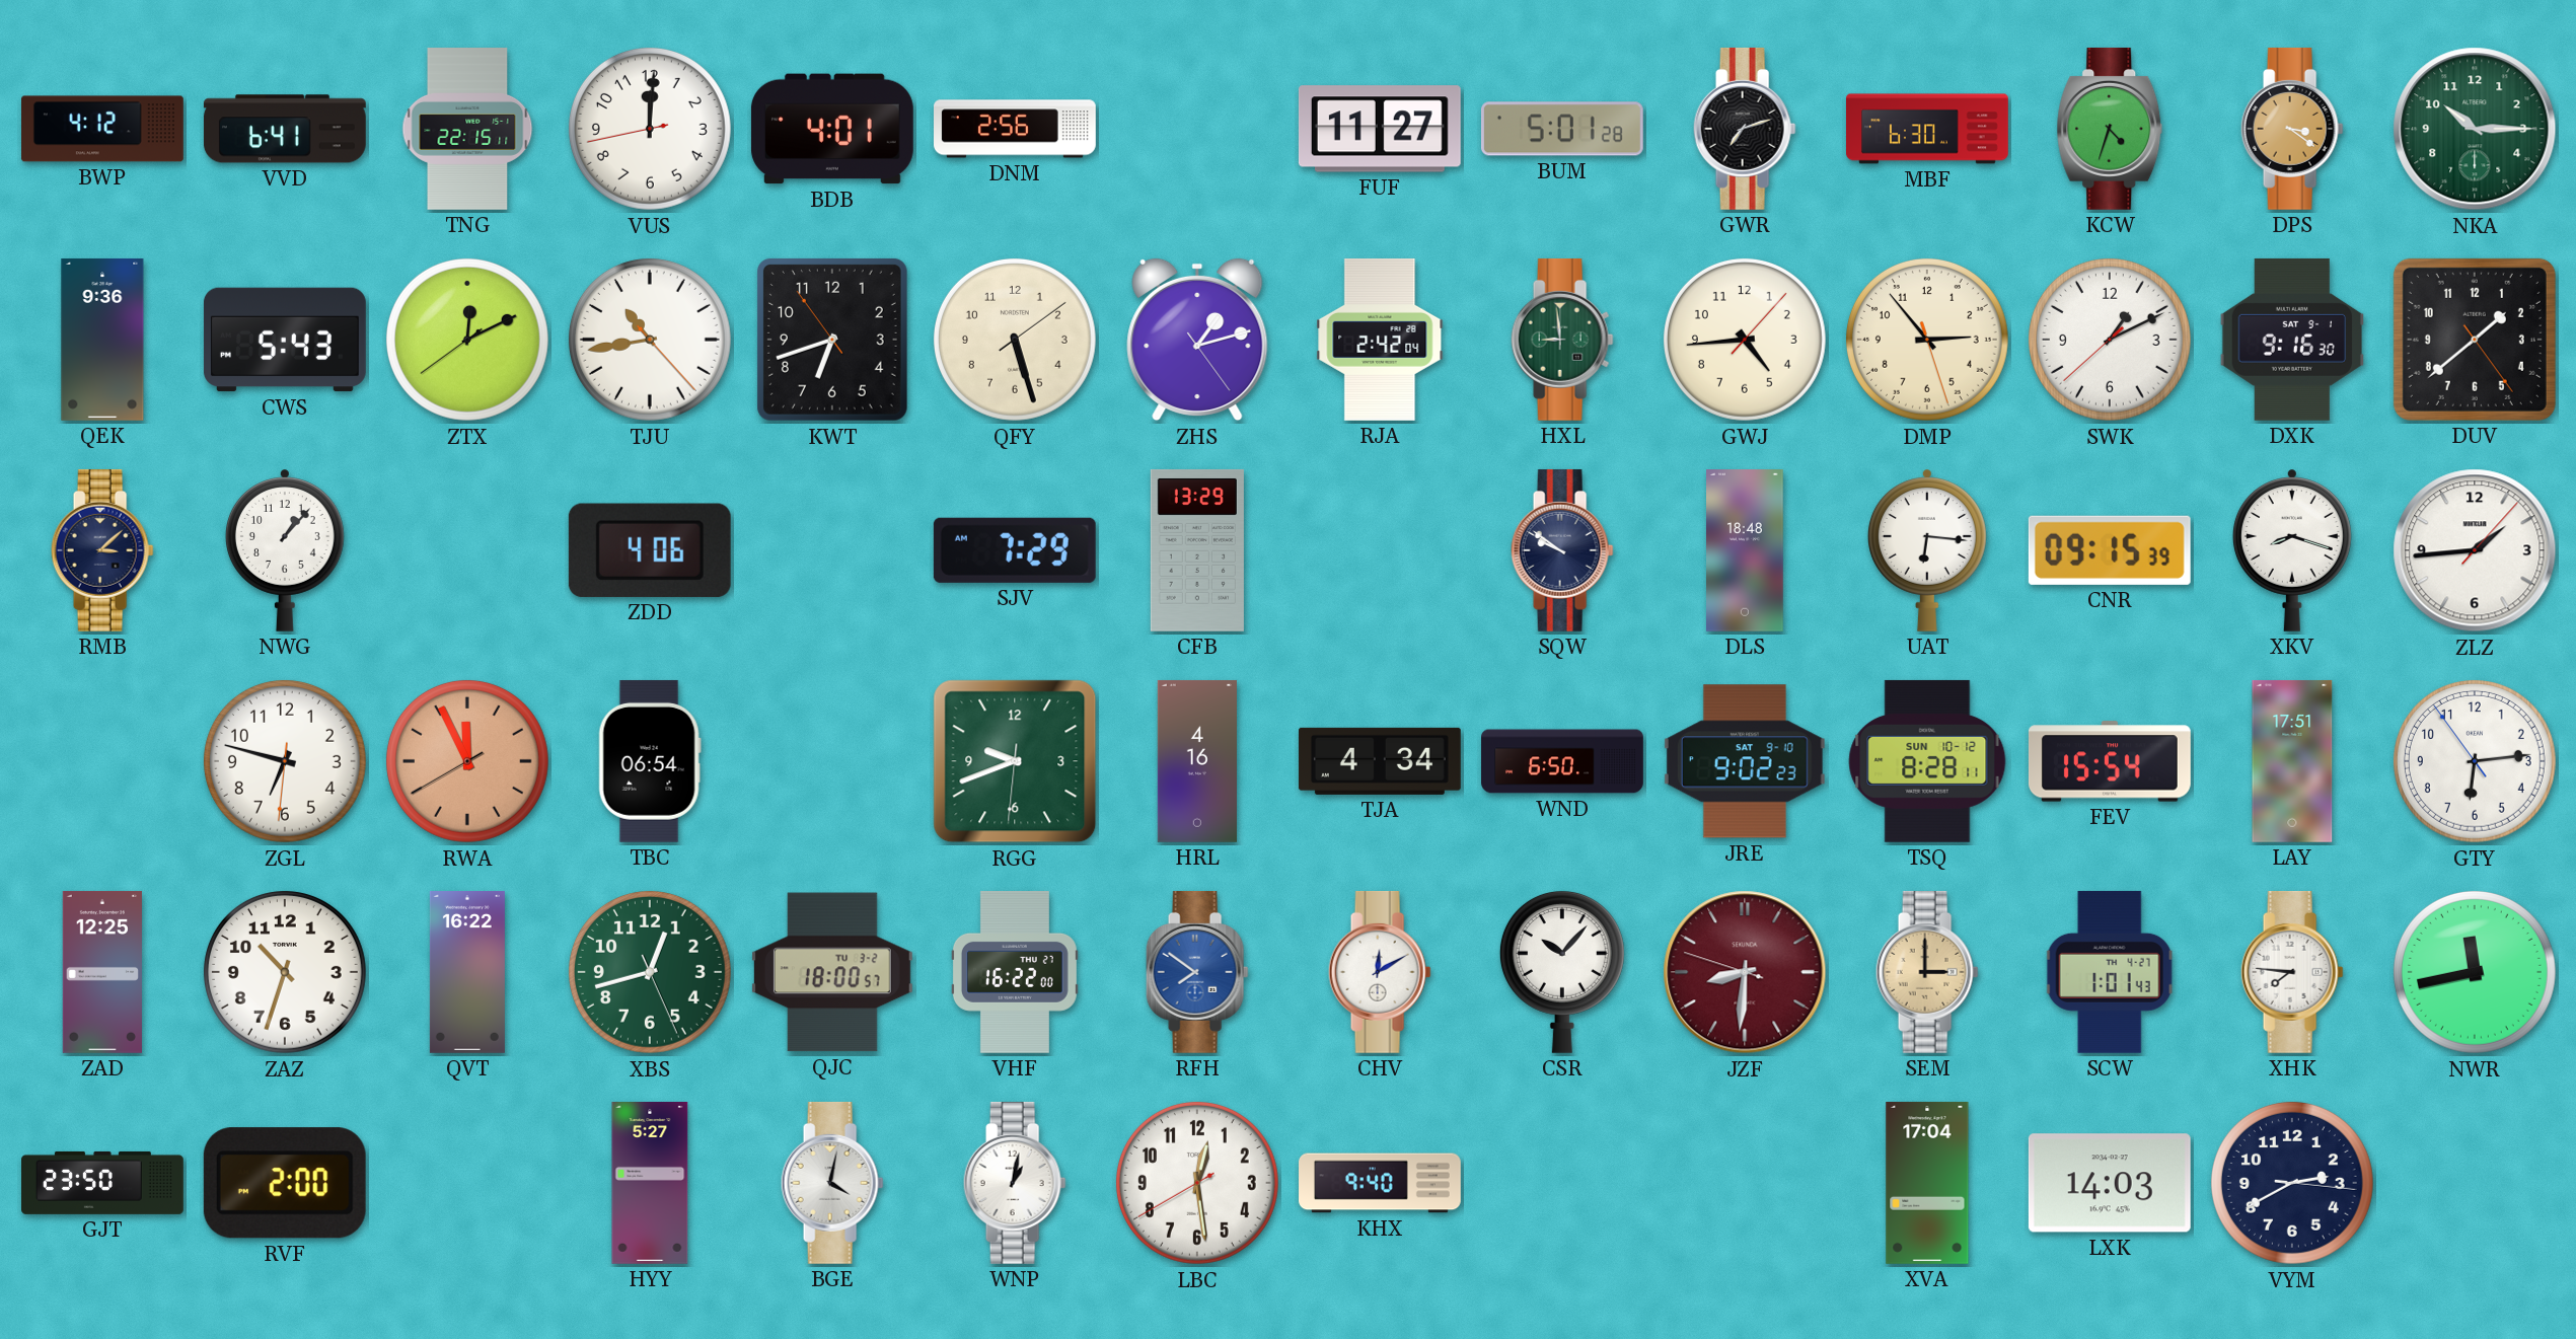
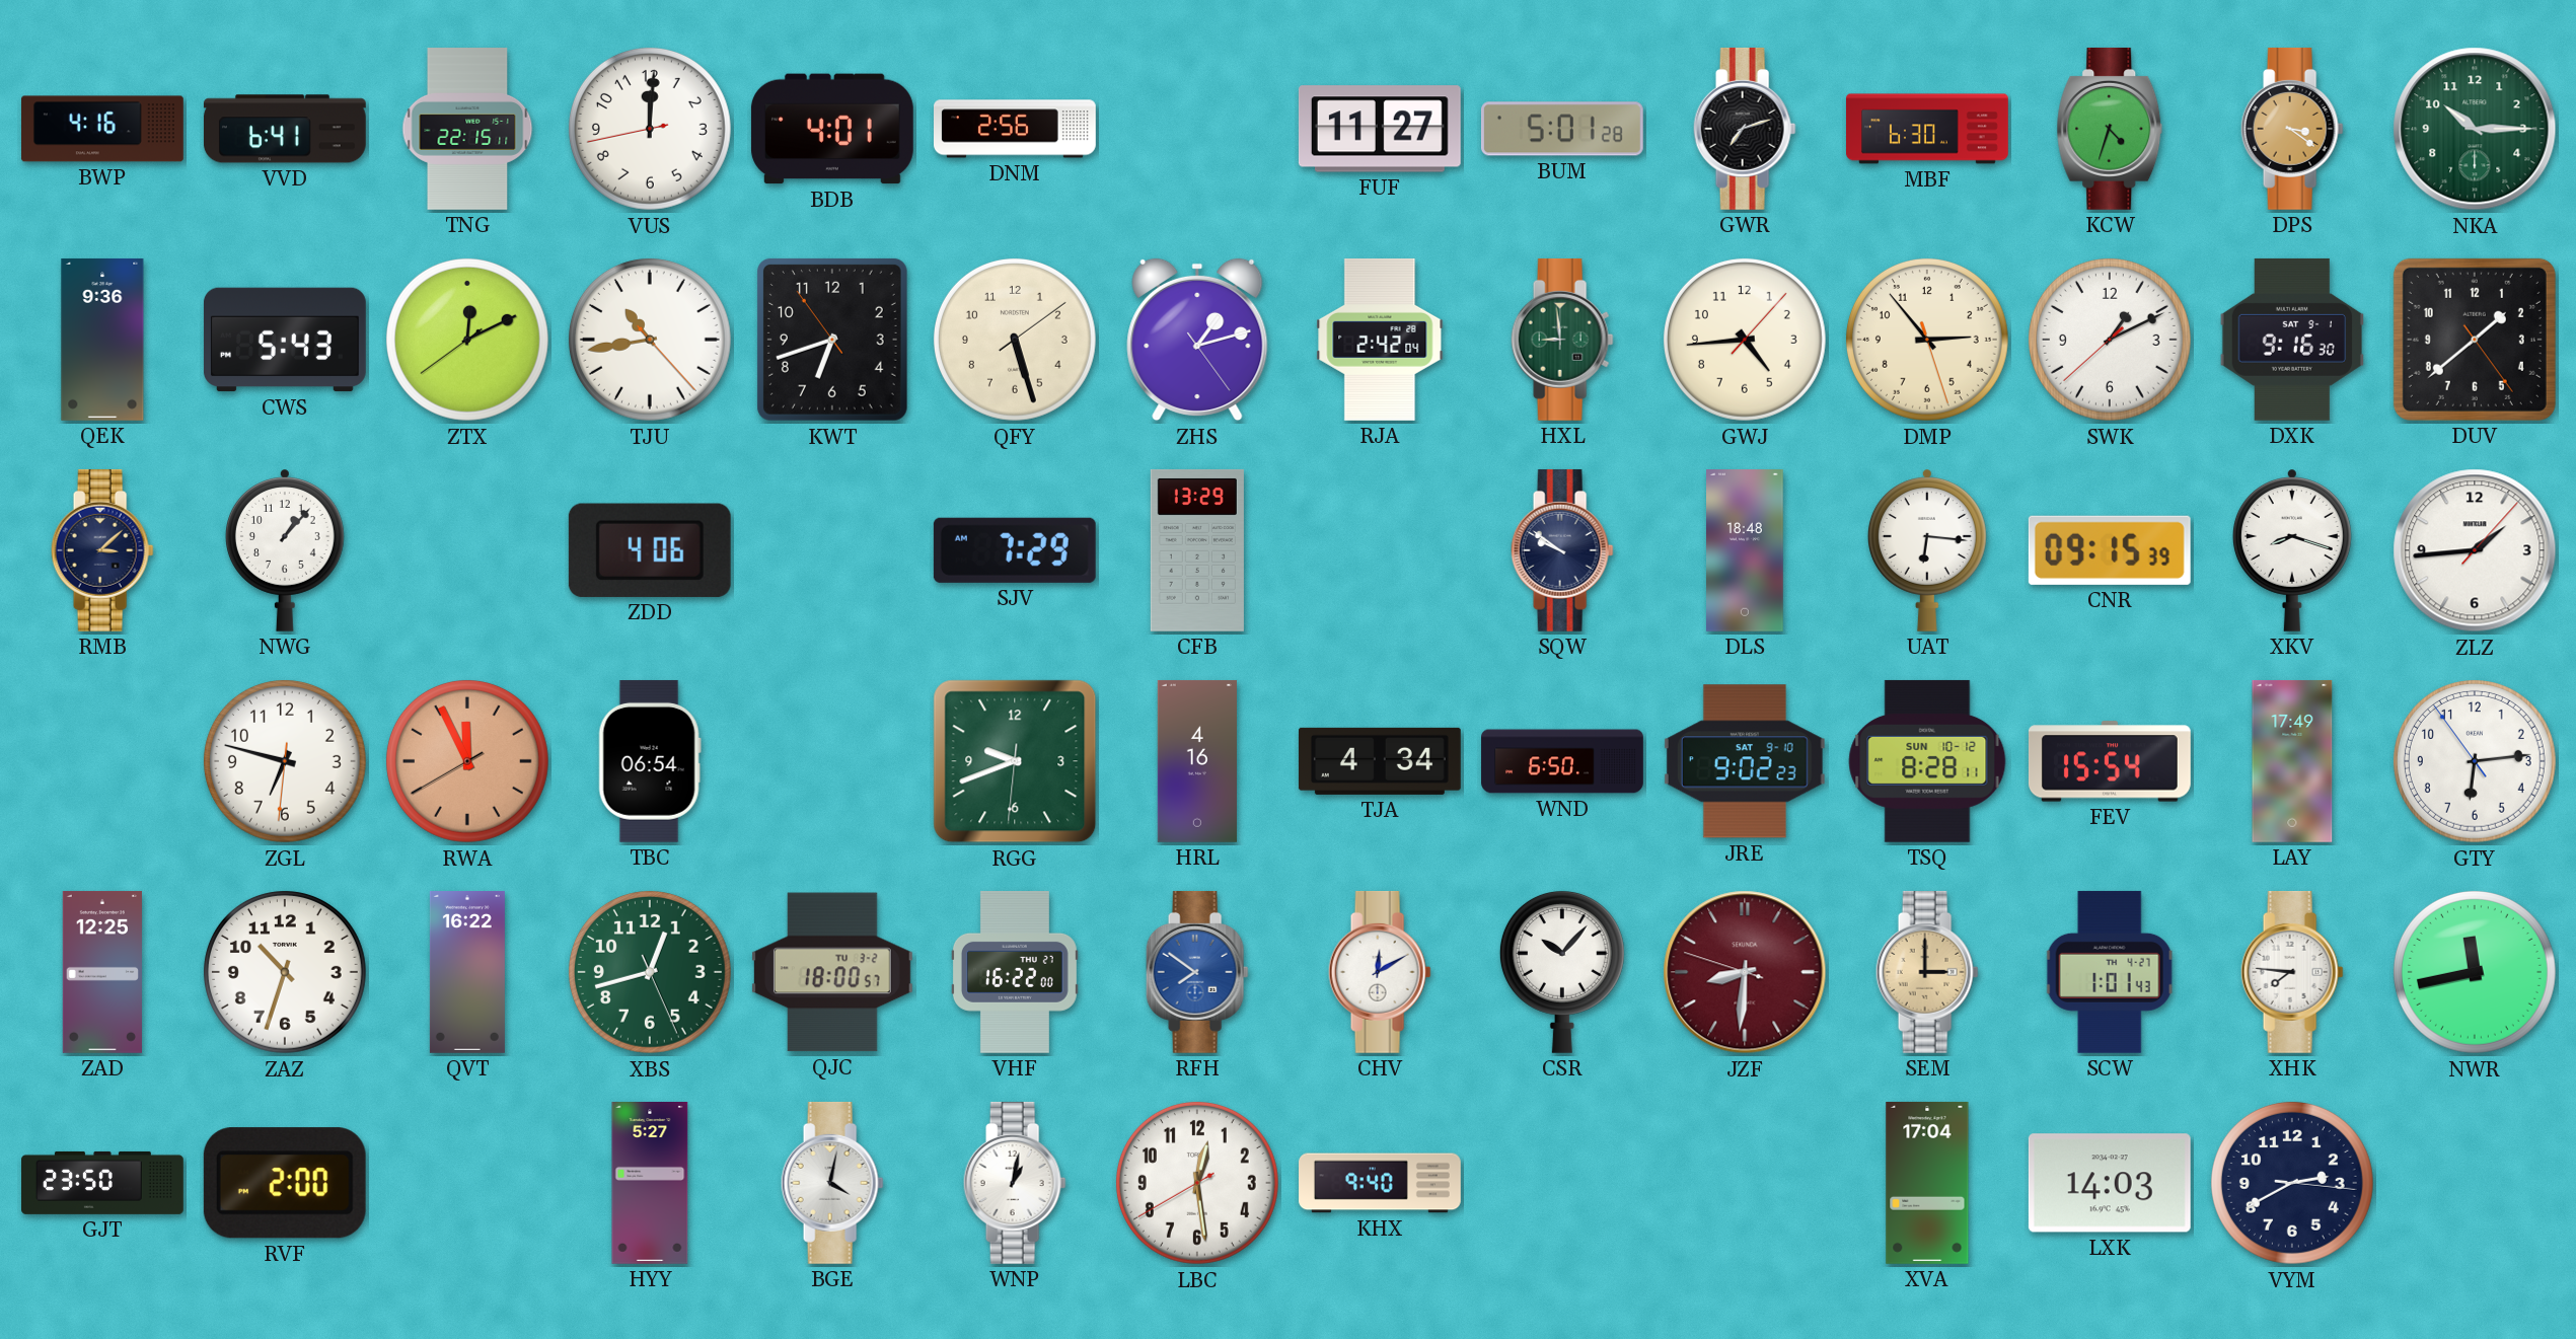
BWP: 4:12 -> 4:16 (103, 129)
LAY: 17:51 -> 17:49 (2292, 761)
